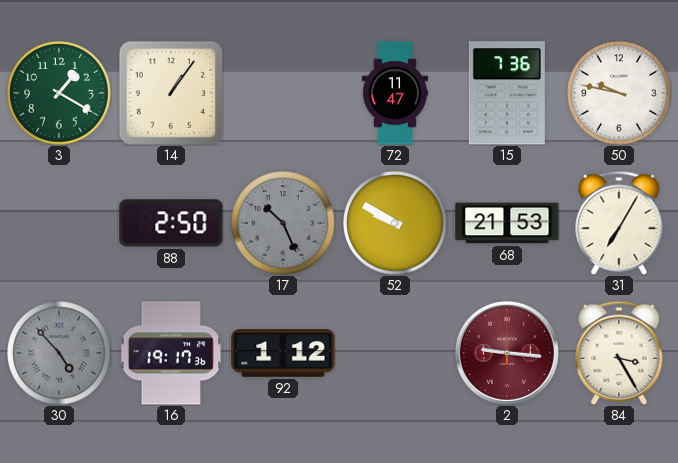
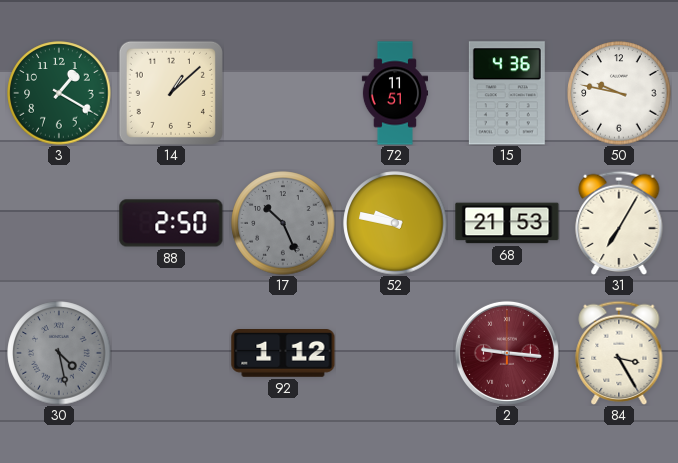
14: 1:06 -> 1:08 (171, 93)
72: 11:47 -> 11:51 (394, 93)
15: 7:36 -> 4:36 (507, 93)
52: 9:50 -> 9:47 (395, 223)
30: 4:53 -> 4:28 (59, 353)
16: 19:17 -> none (171, 353)
